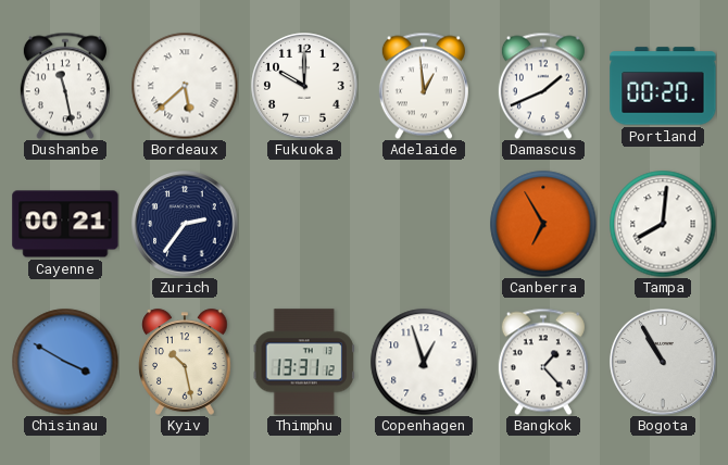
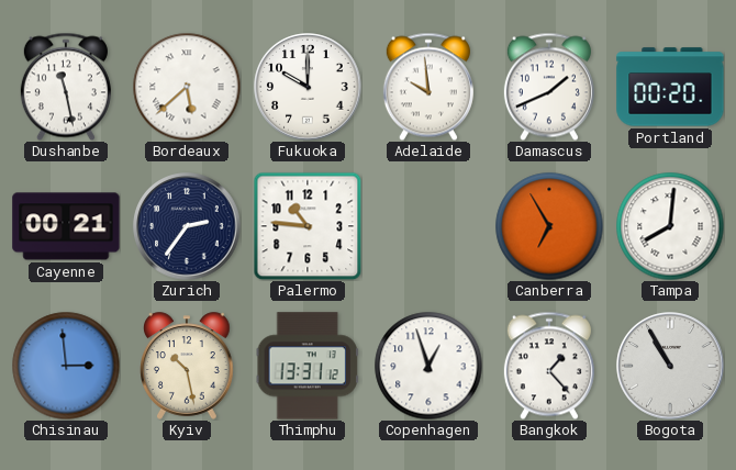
Adelaide: 12:59 -> 9:59 (428, 87)
Palermo: none -> 10:46 (308, 226)
Chisinau: 3:50 -> 2:59 (66, 366)
